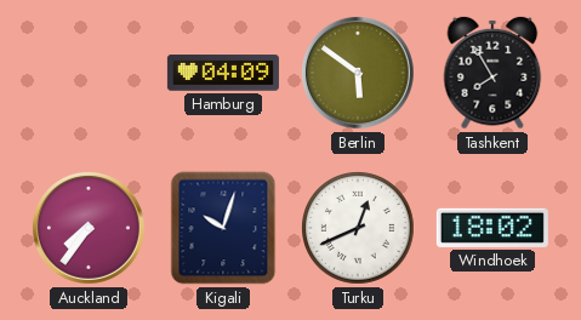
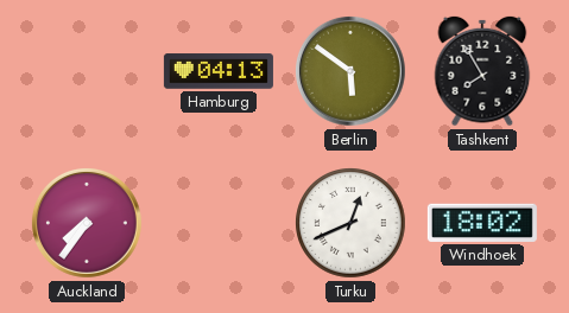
Hamburg: 04:09 -> 04:13 (219, 71)
Kigali: 10:03 -> none (223, 228)
